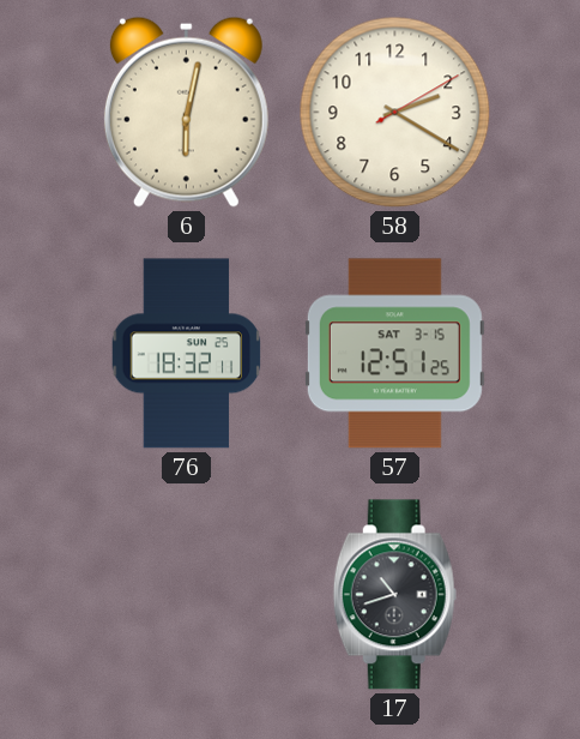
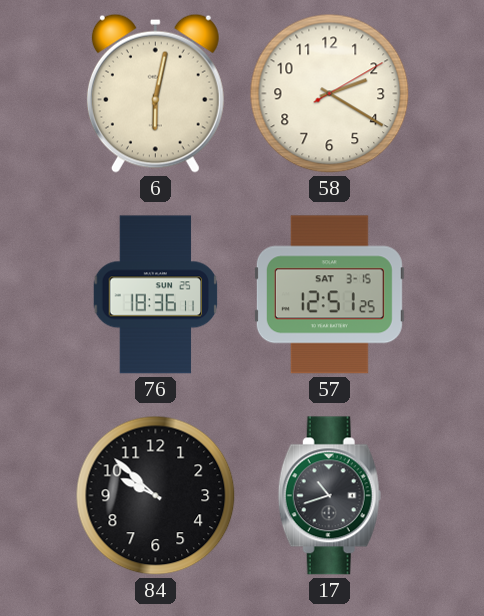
76: 18:32 -> 18:36 (156, 295)
84: none -> 9:52 (156, 496)
